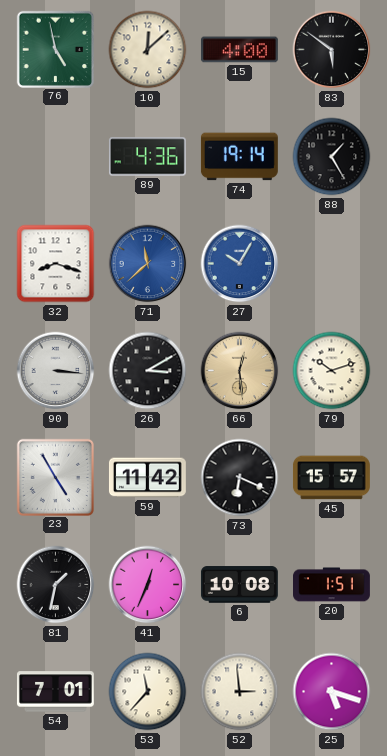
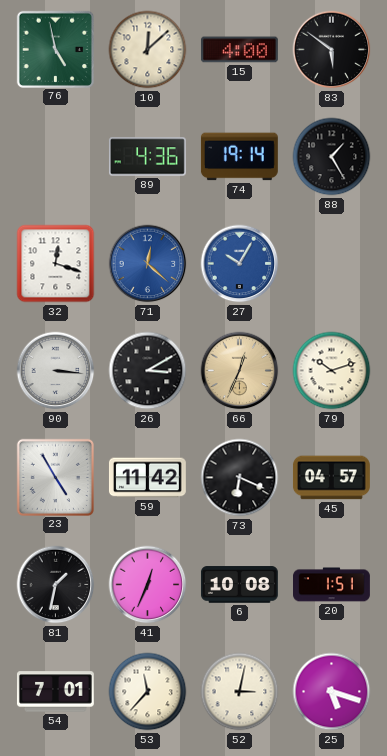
32: 8:18 -> 12:18 (56, 264)
71: 11:38 -> 12:22 (148, 264)
66: 12:29 -> 12:34 (240, 371)
45: 15:57 -> 04:57 (331, 478)
52: 2:59 -> 3:02 (240, 692)
